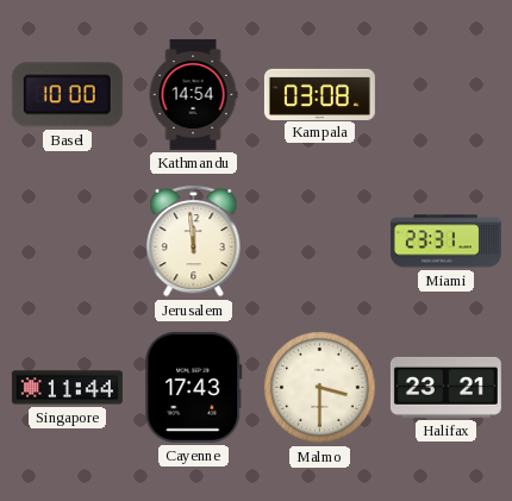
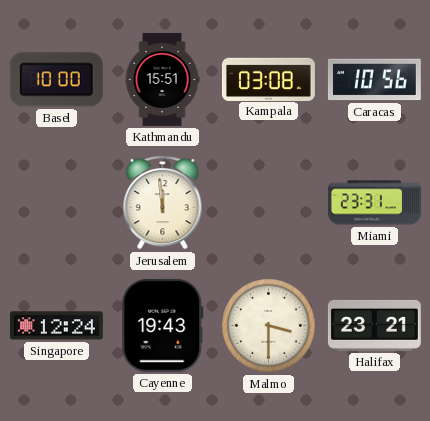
Kathmandu: 14:54 -> 15:51 (162, 79)
Caracas: none -> 10:56 (374, 80)
Singapore: 11:44 -> 12:24 (56, 326)
Cayenne: 17:43 -> 19:43 (163, 325)
